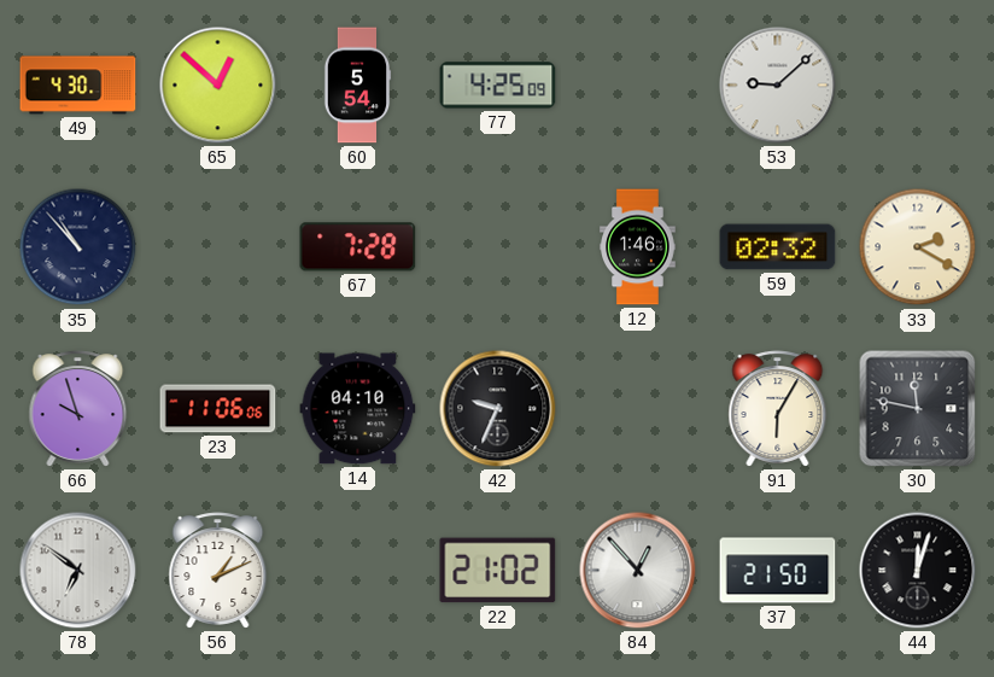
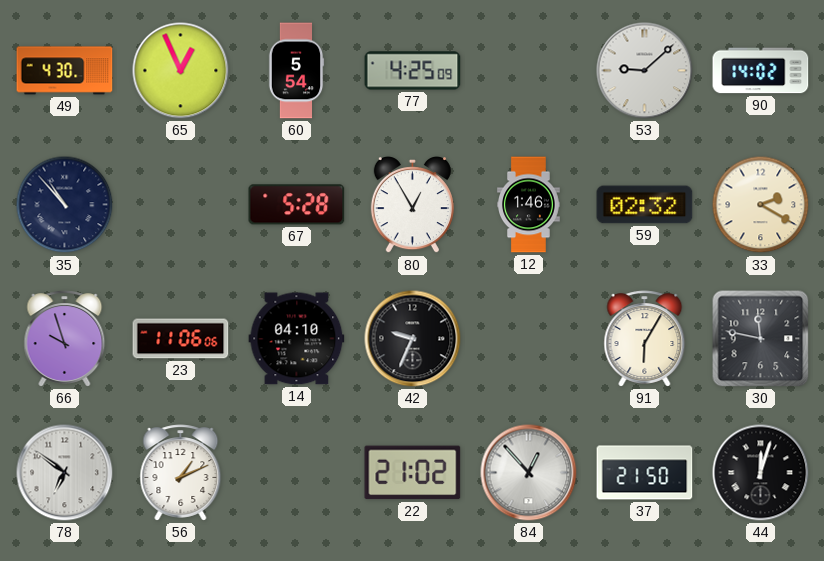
65: 12:52 -> 12:56 (181, 71)
90: none -> 14:02 (761, 71)
67: 7:28 -> 5:28 (297, 205)
80: none -> 12:55 (412, 206)
